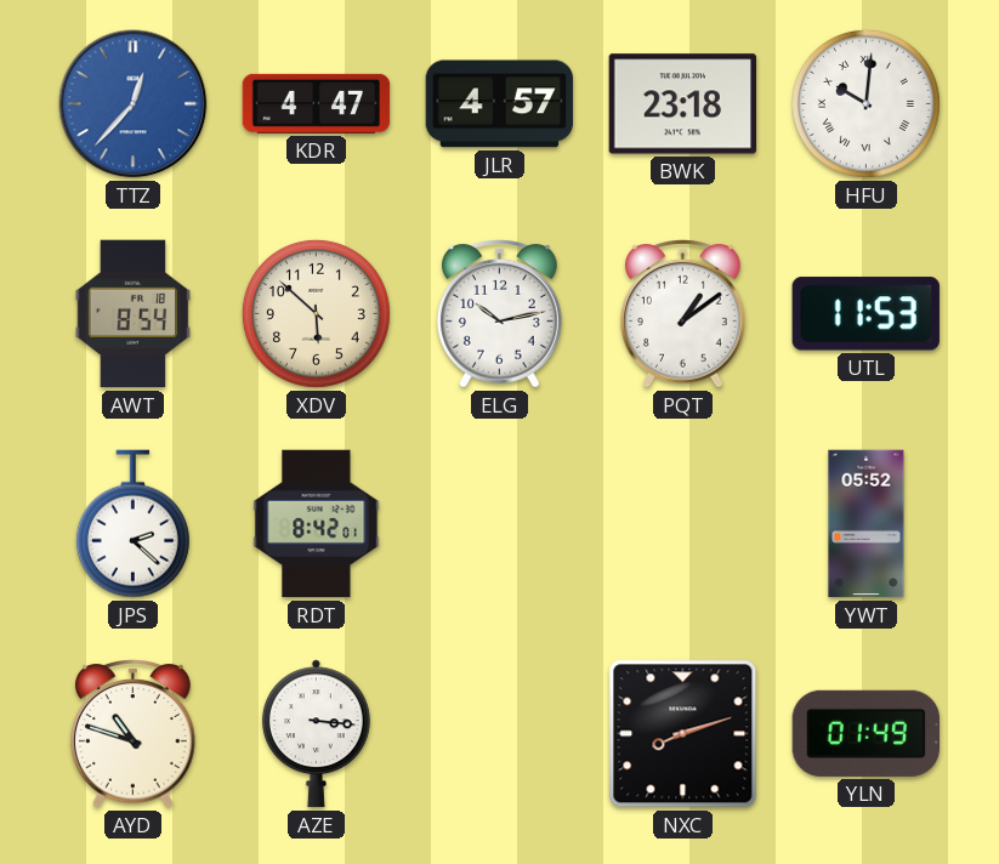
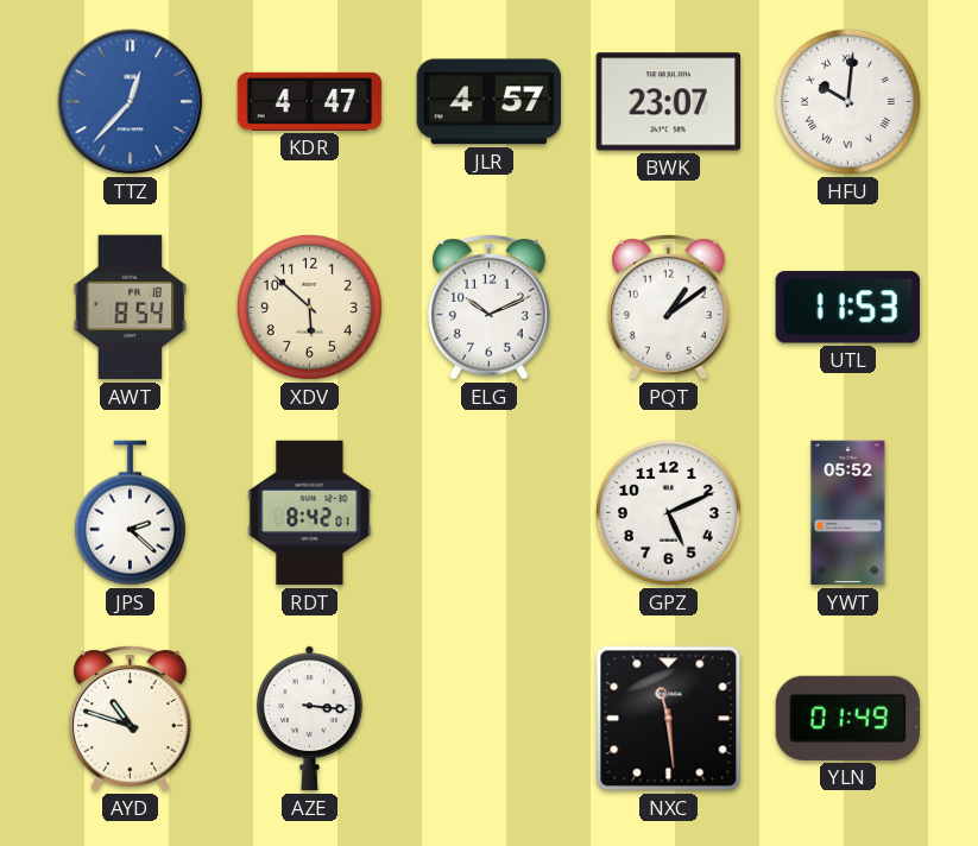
BWK: 23:18 -> 23:07 (669, 102)
ELG: 10:13 -> 10:11 (490, 308)
GPZ: none -> 5:11 (668, 512)
NXC: 8:12 -> 11:29 (669, 719)
